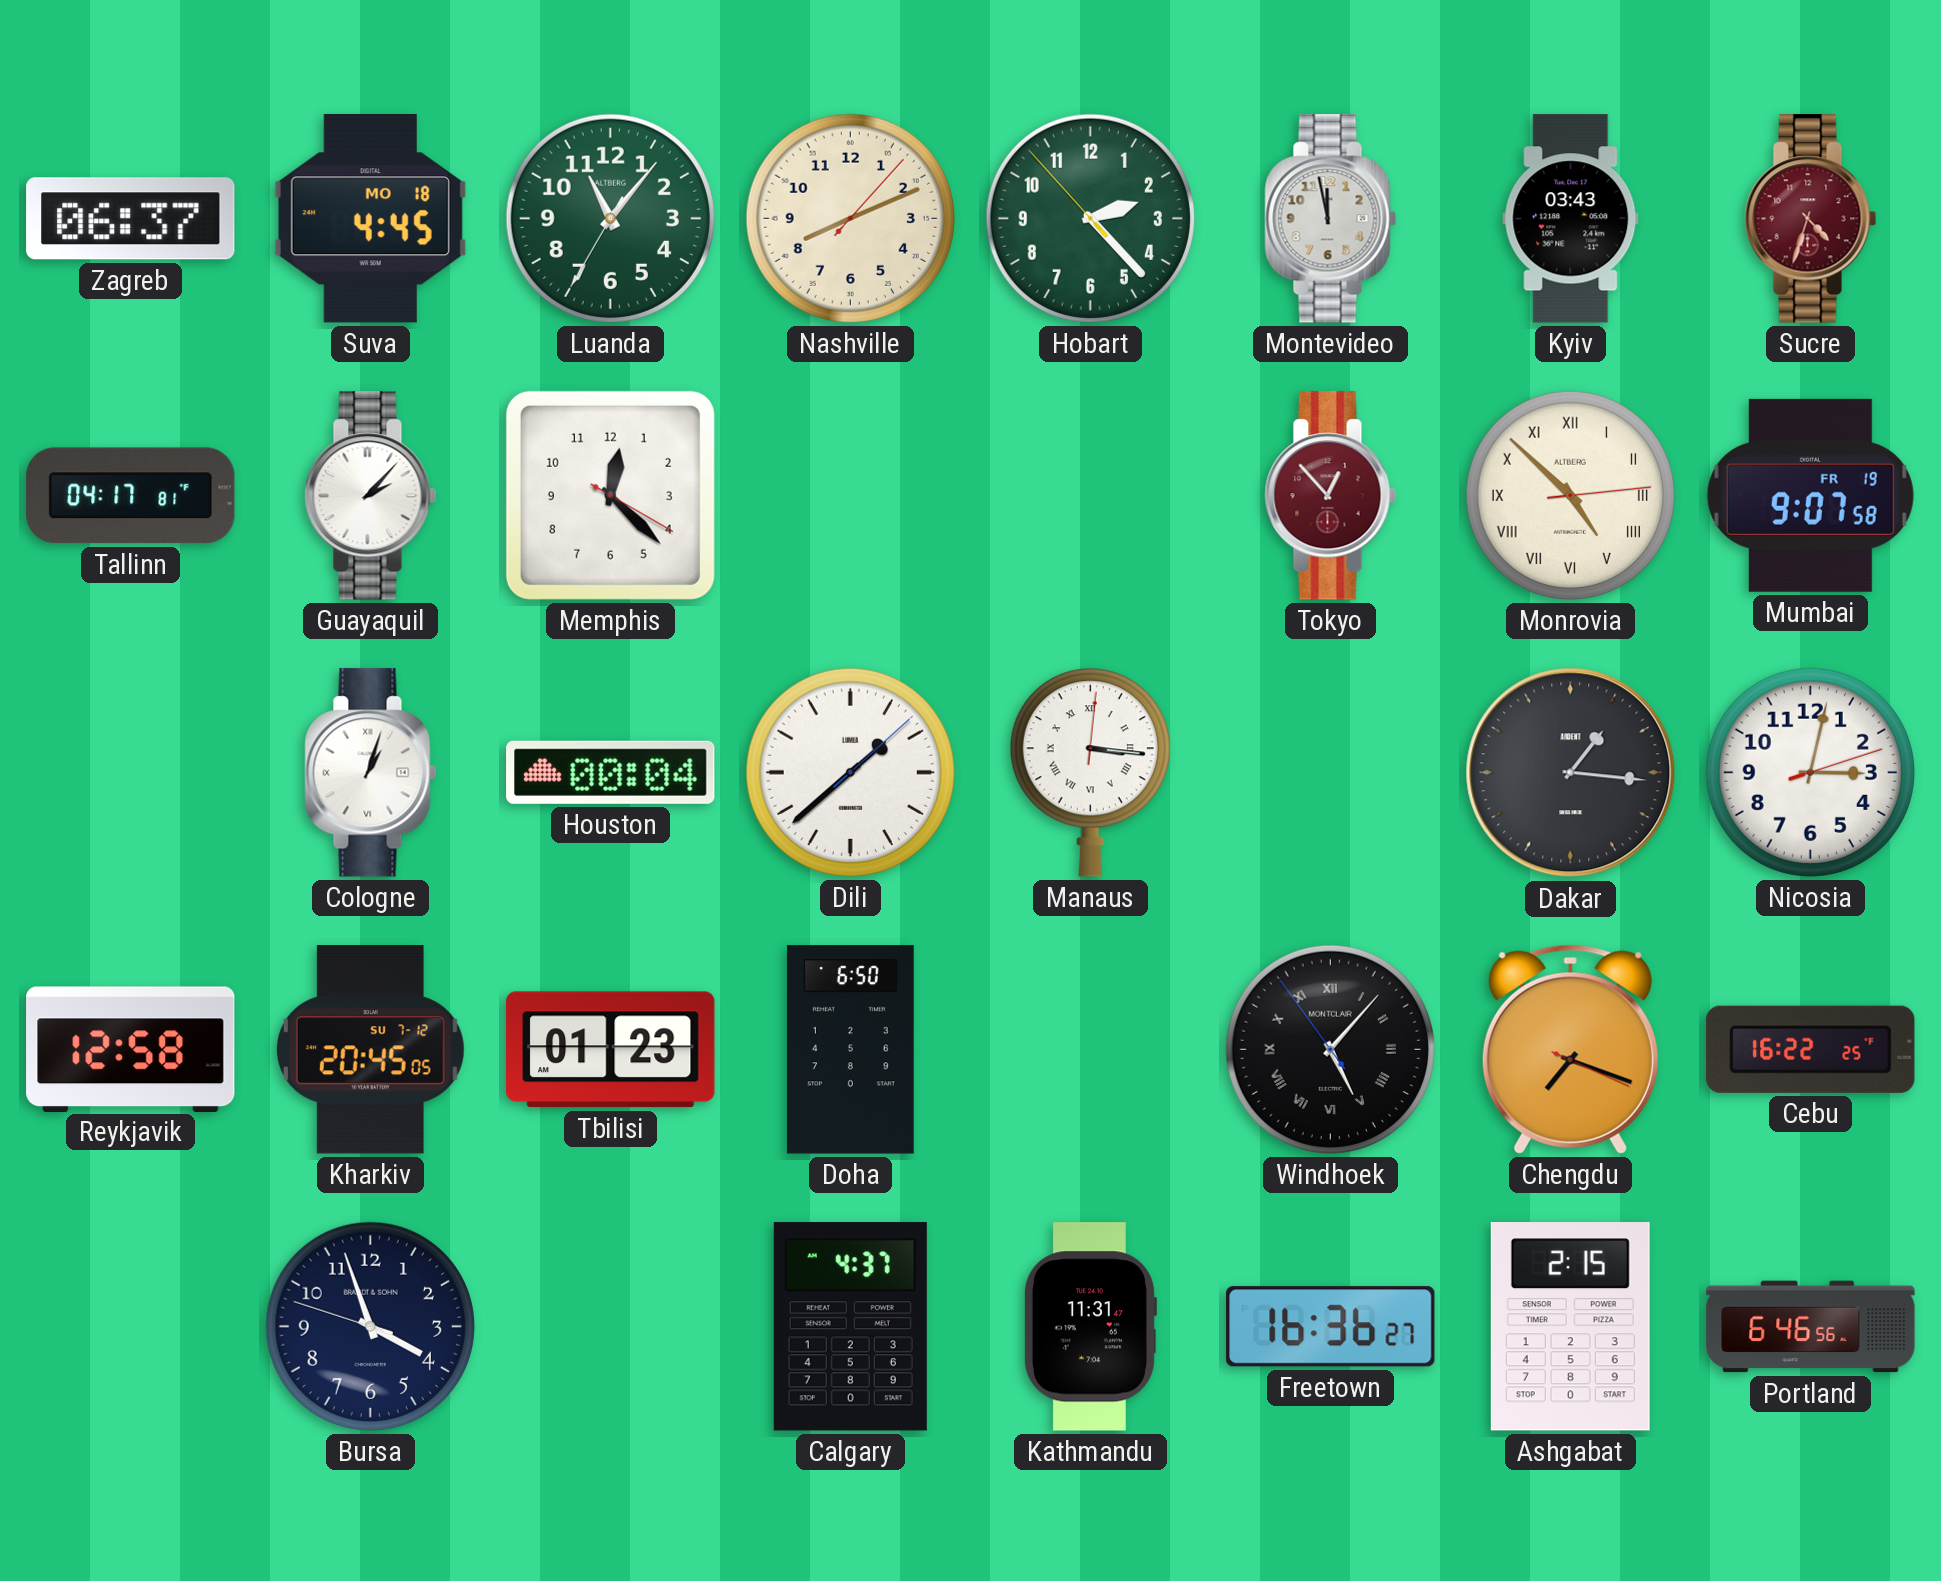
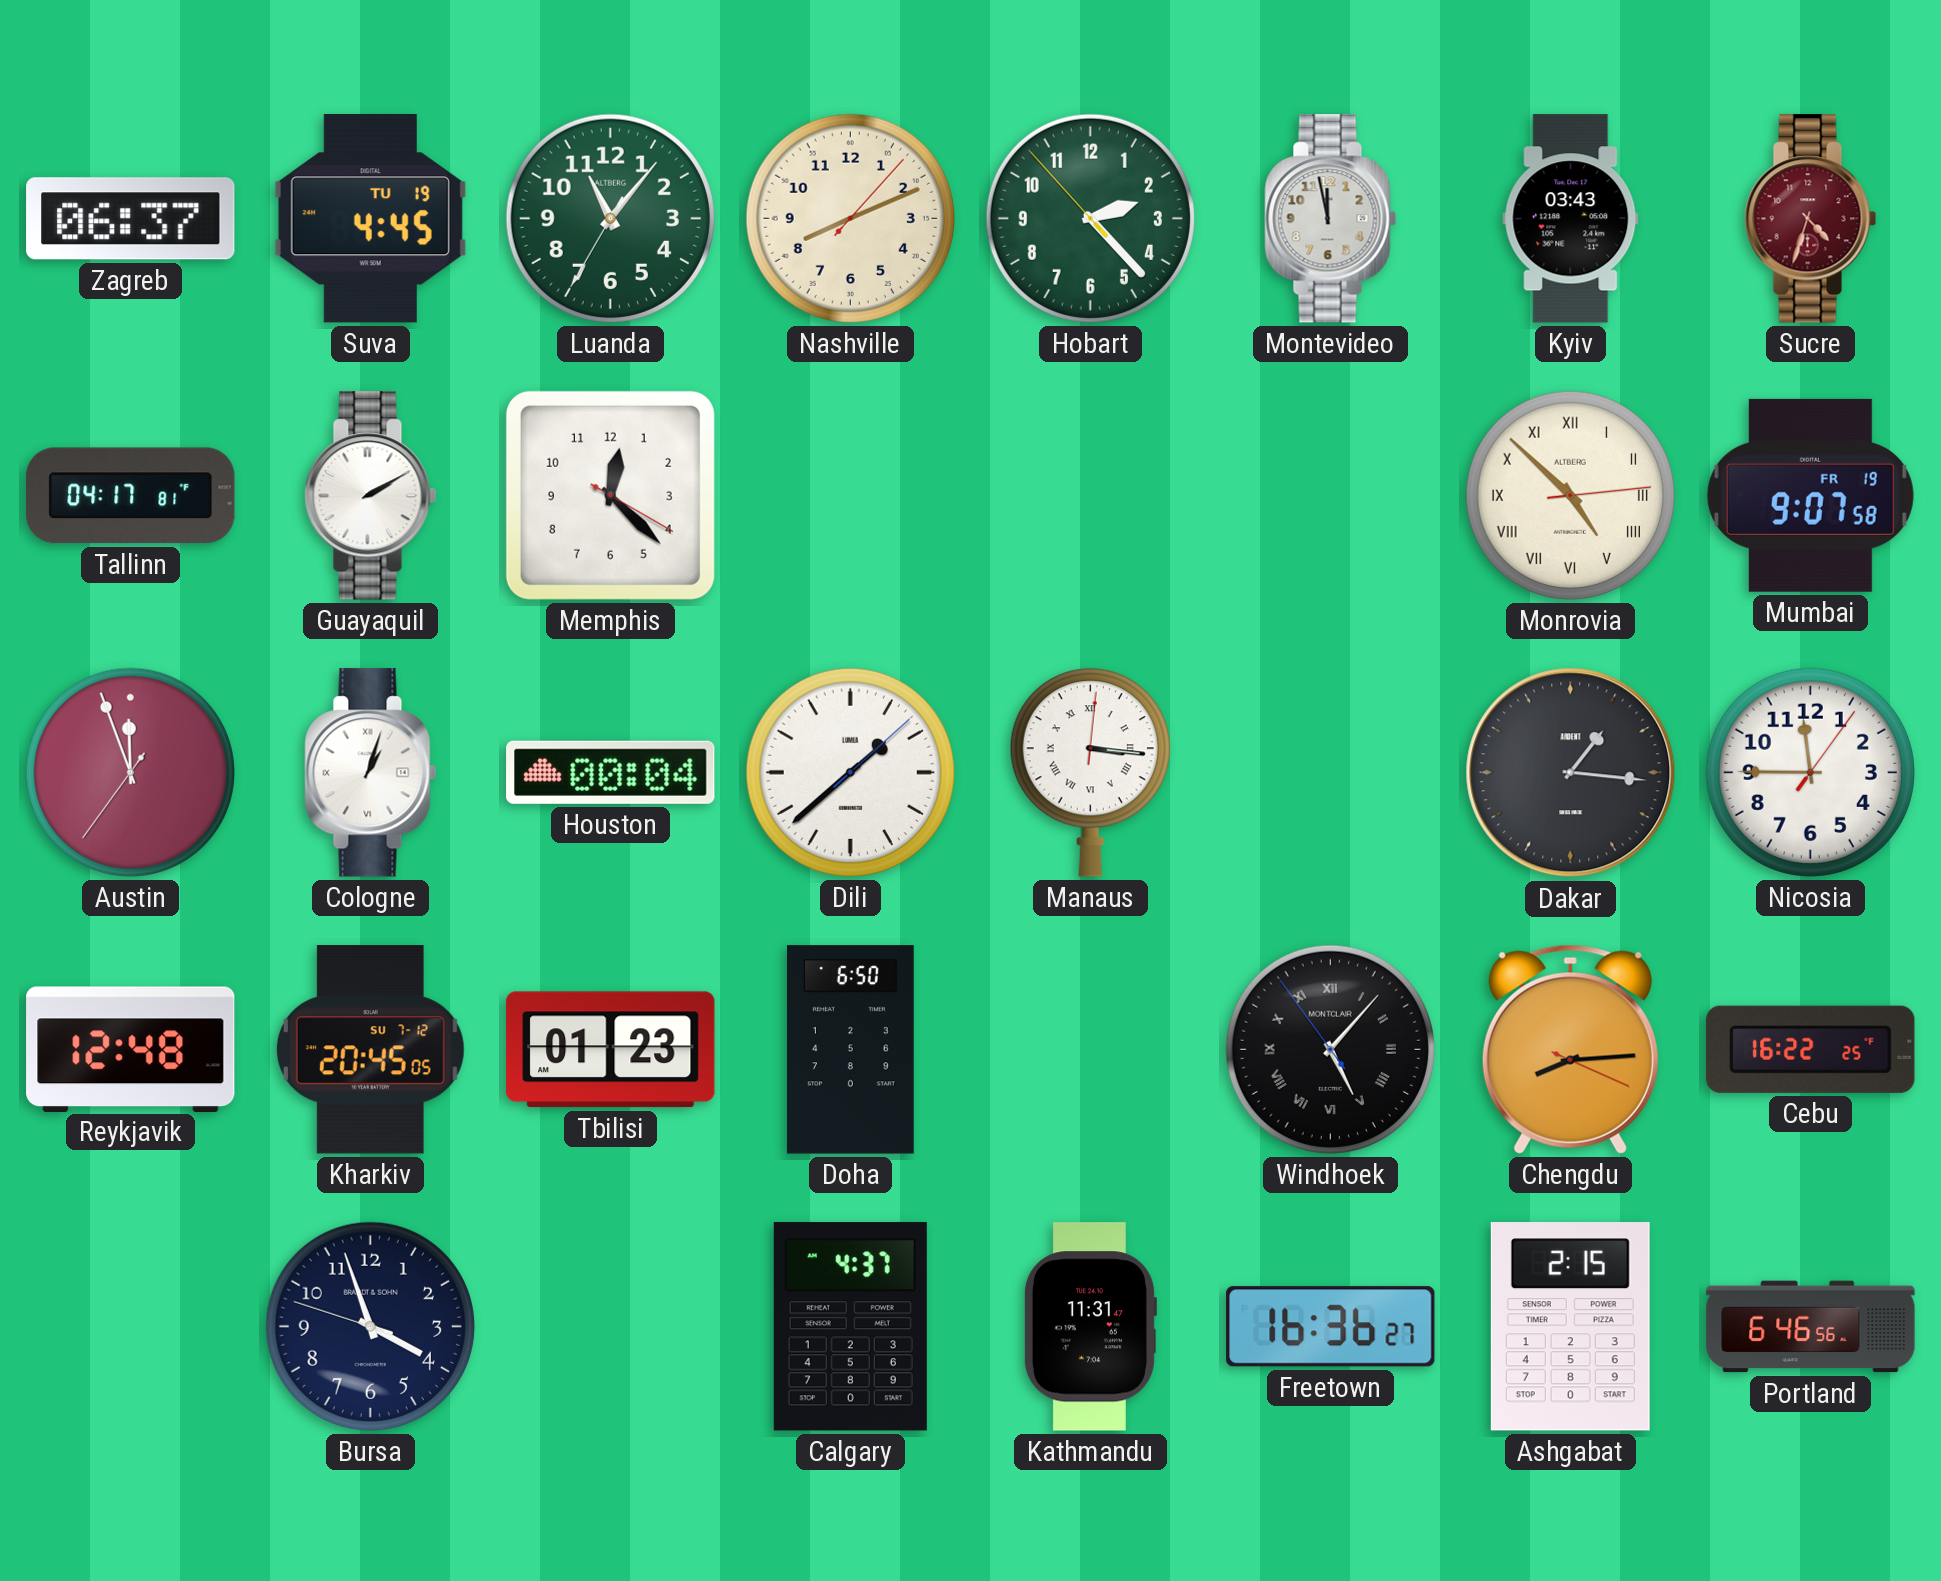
Suva date: MO 18 -> TU 19 (370, 219)
Guayaquil: 2:07 -> 2:10 (371, 496)
Tokyo: 12:53 -> none (1331, 496)
Austin: none -> 11:56 (130, 772)
Nicosia: 3:02 -> 11:45 (1810, 772)
Reykjavik: 12:58 -> 12:48 (131, 1049)
Chengdu: 7:18 -> 8:14 (1570, 1049)
